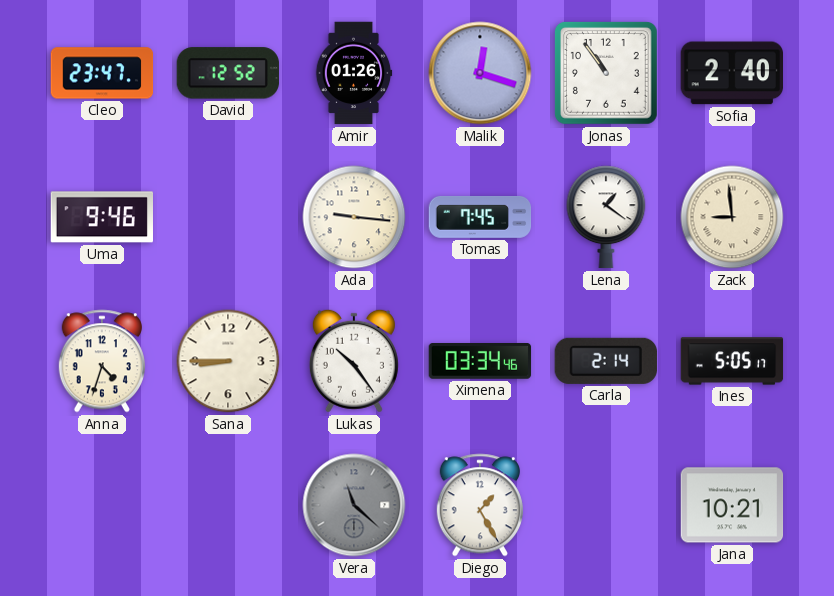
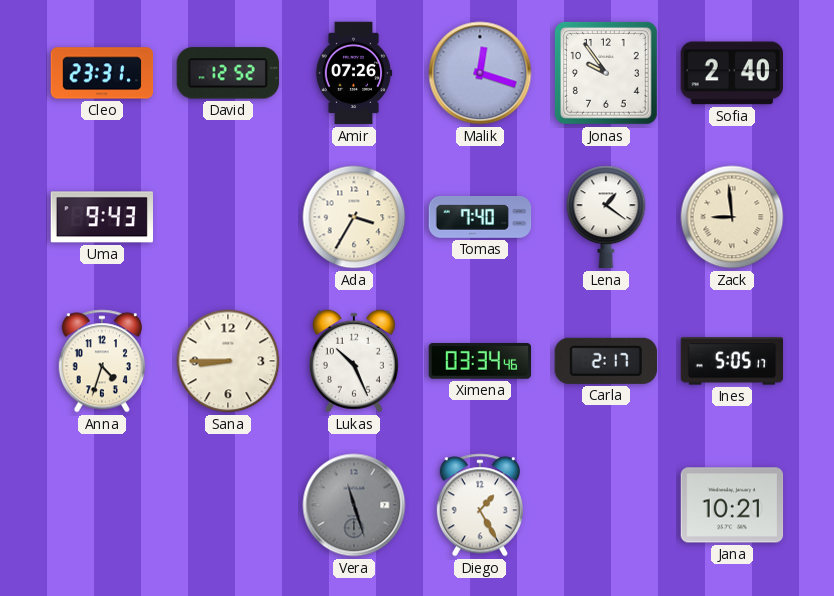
Cleo: 23:47 -> 23:31 (102, 73)
Amir: 01:26 -> 07:26 (354, 73)
Jonas: 10:54 -> 9:54 (607, 74)
Uma: 9:46 -> 9:43 (101, 217)
Ada: 9:16 -> 3:35 (354, 217)
Tomas: 7:45 -> 7:40 (480, 217)
Lukas: 10:24 -> 10:26 (354, 361)
Carla: 2:14 -> 2:17 (606, 361)
Vera: 11:22 -> 11:27 (354, 505)
